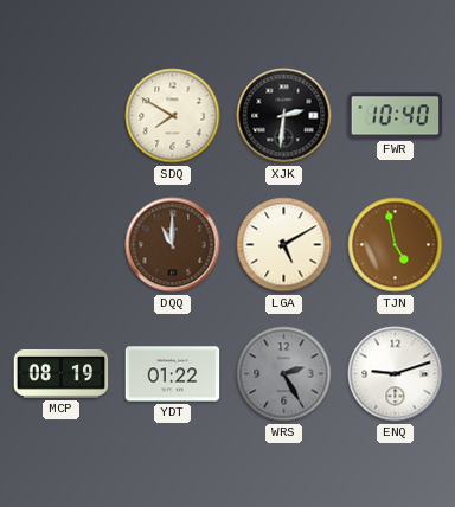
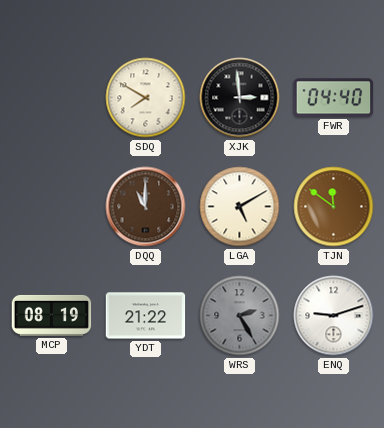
XJK: 2:31 -> 2:59 (240, 98)
FWR: 10:40 -> 04:40 (334, 98)
TJN: 4:58 -> 11:51 (334, 207)
YDT: 01:22 -> 21:22 (146, 316)
